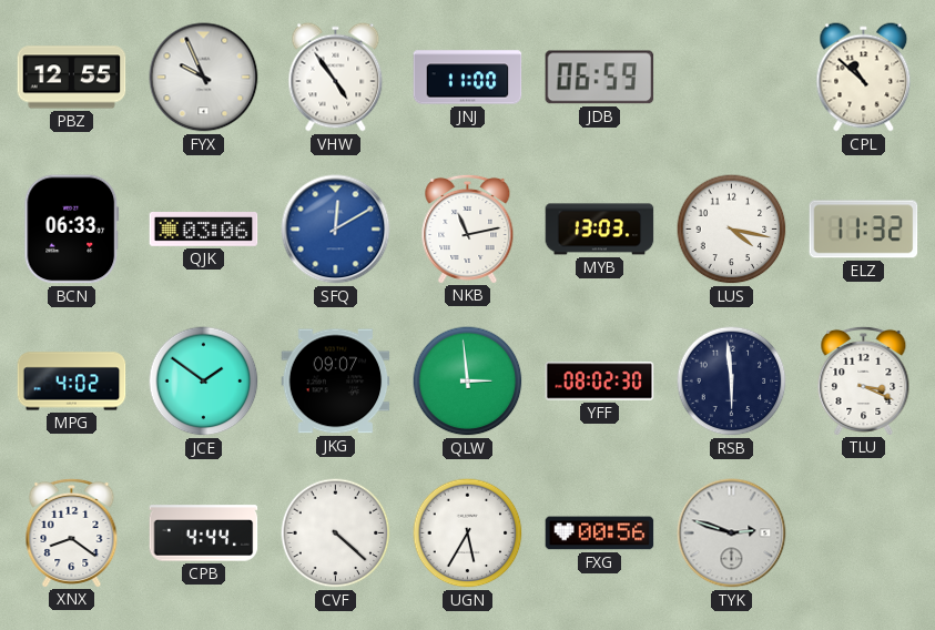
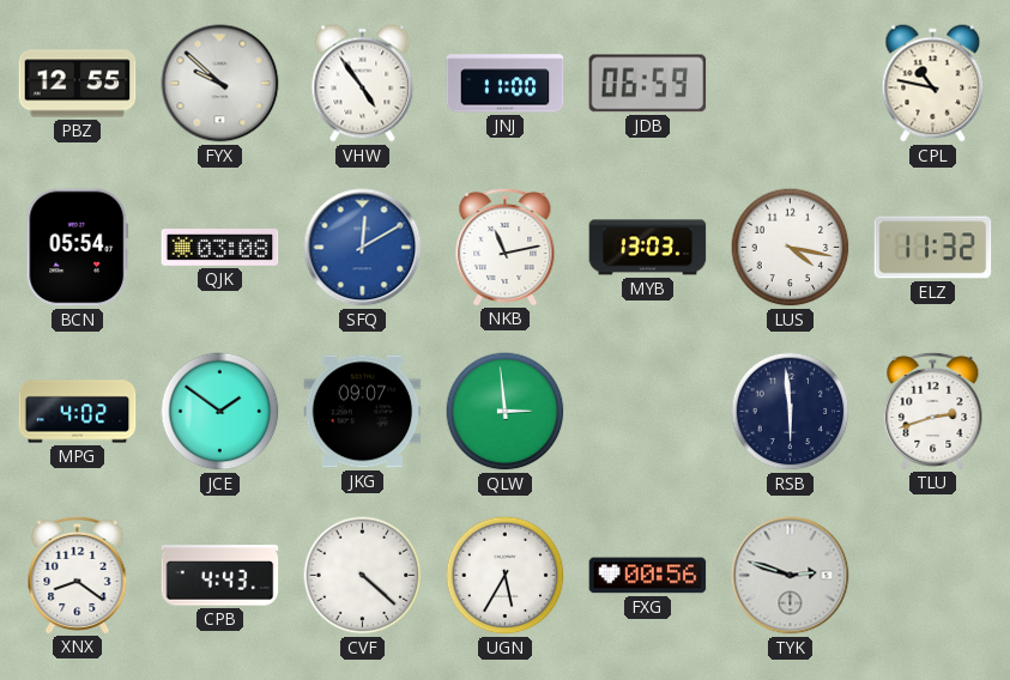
FYX: 9:56 -> 9:52 (220, 84)
CPL: 10:52 -> 10:47 (933, 84)
BCN: 06:33 -> 05:54 (78, 248)
QJK: 03:06 -> 03:08 (220, 248)
YFF: 08:02 -> none (600, 382)
TLU: 3:19 -> 2:42 (933, 411)
CPB: 4:44 -> 4:43 (220, 576)
